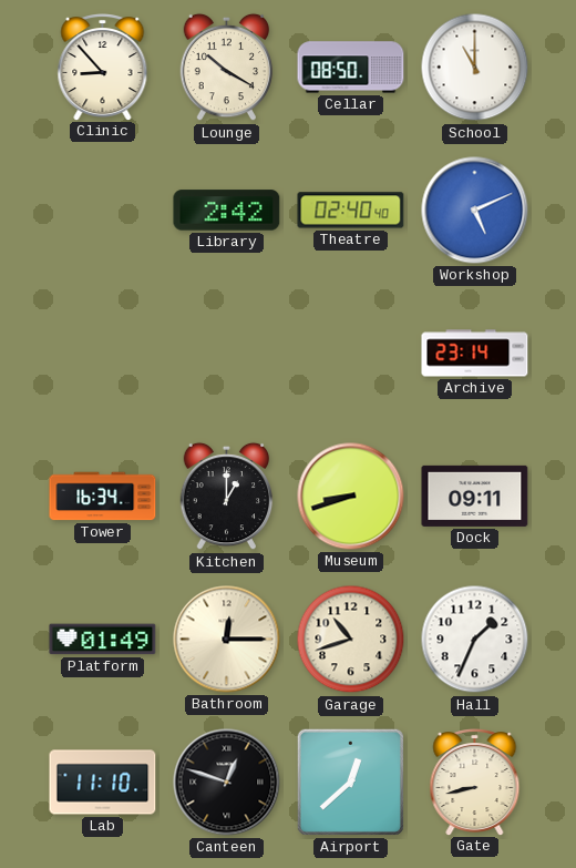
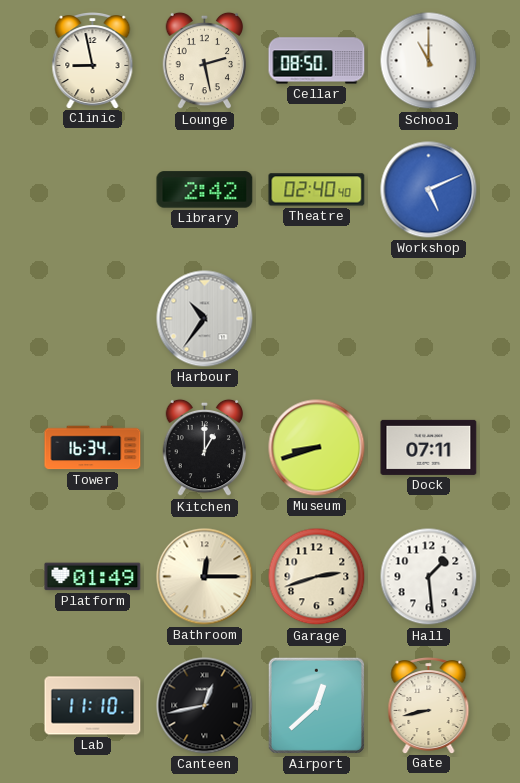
Clinic: 8:53 -> 8:58 (93, 61)
Lounge: 10:20 -> 2:28 (205, 61)
Harbour: none -> 10:36 (205, 319)
Archive: 23:14 -> none (475, 354)
Dock: 09:11 -> 07:11 (429, 447)
Garage: 10:42 -> 2:42 (317, 577)
Hall: 1:34 -> 1:29 (429, 577)
Canteen: 12:48 -> 12:43 (205, 706)
